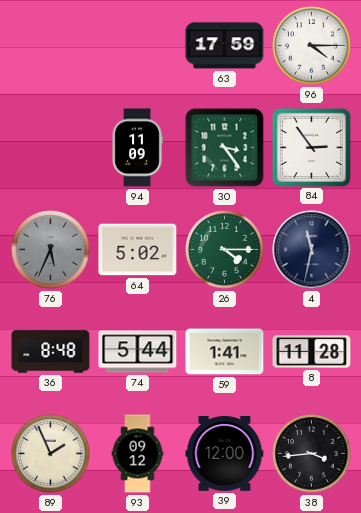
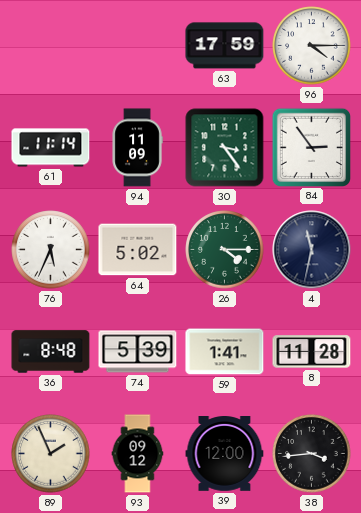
61: none -> 11:14 (51, 148)
76 dial: grey -> white (51, 250)
74: 5:44 -> 5:39 (138, 352)
